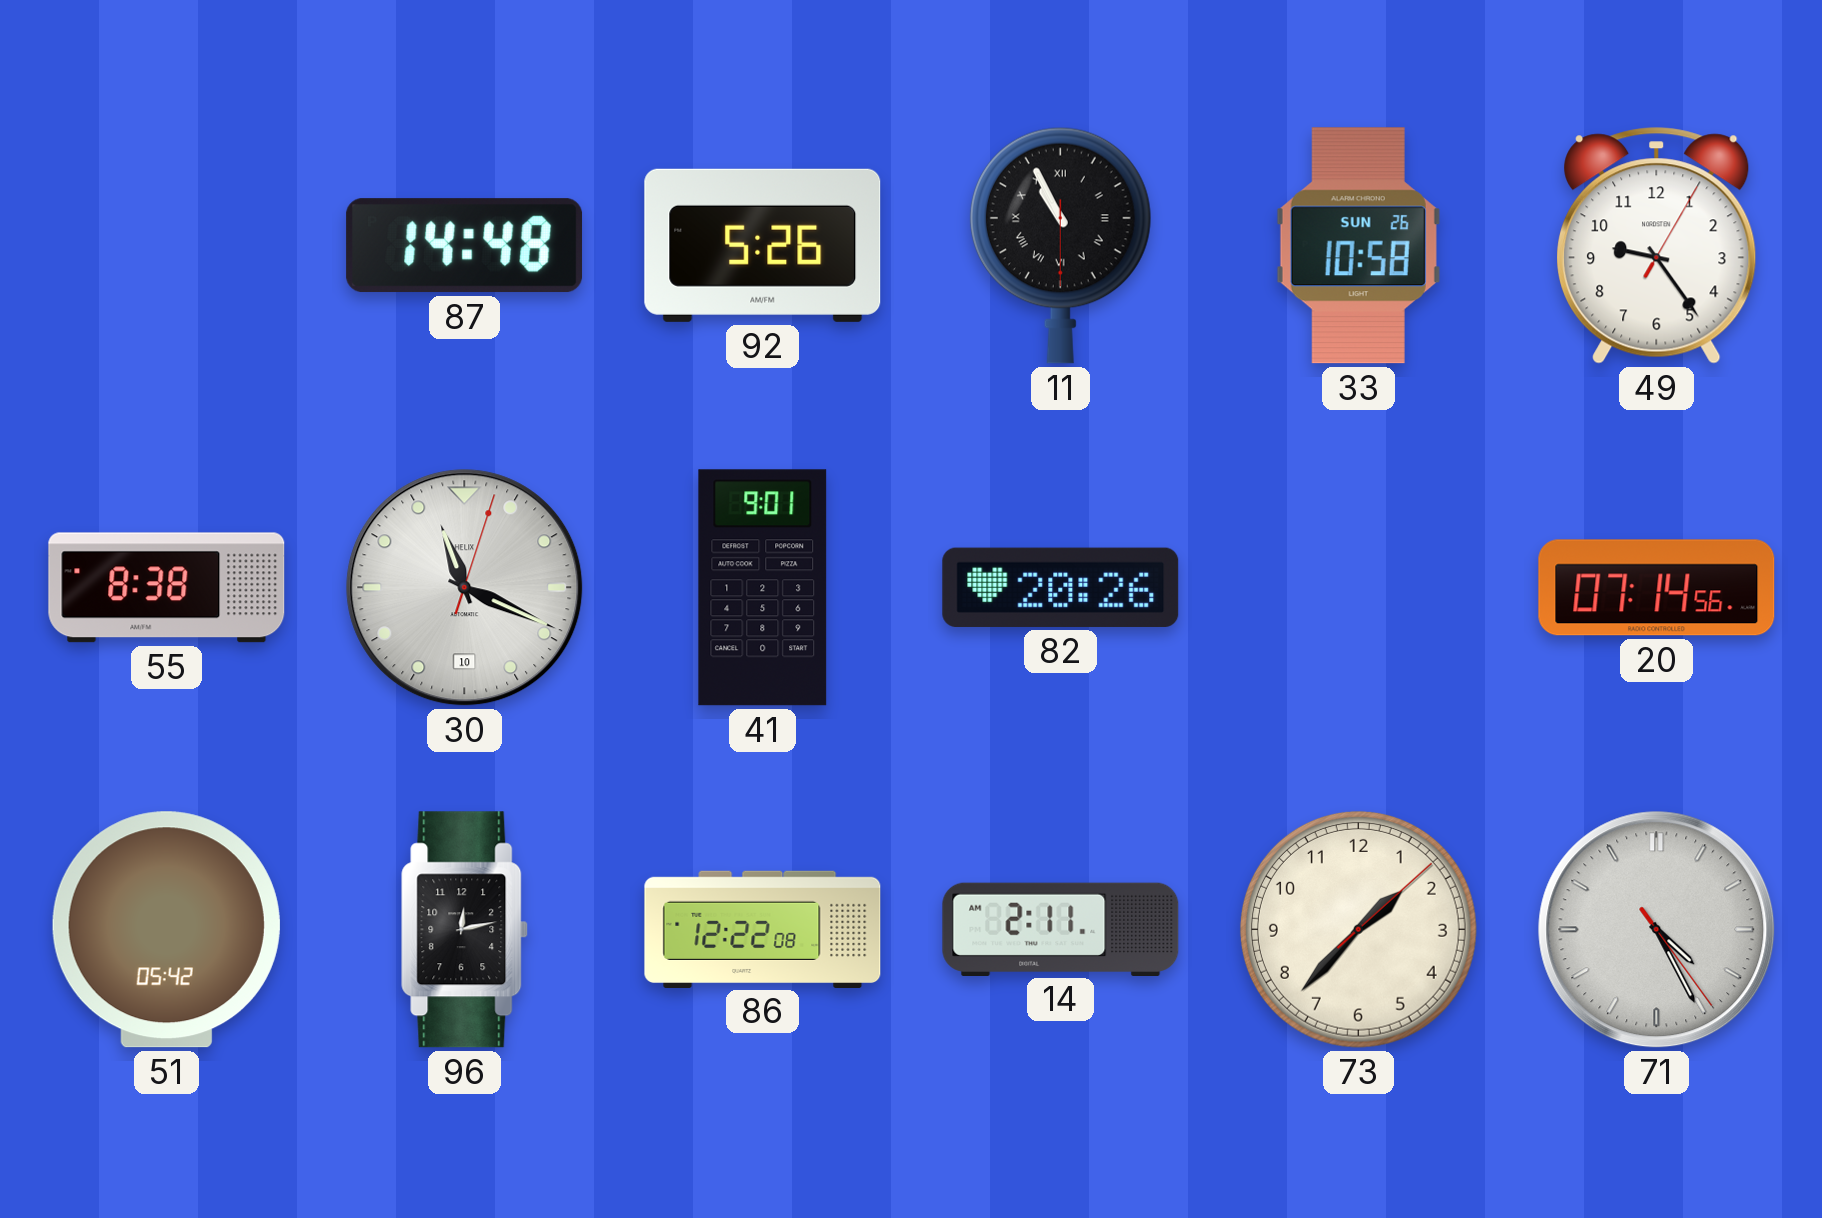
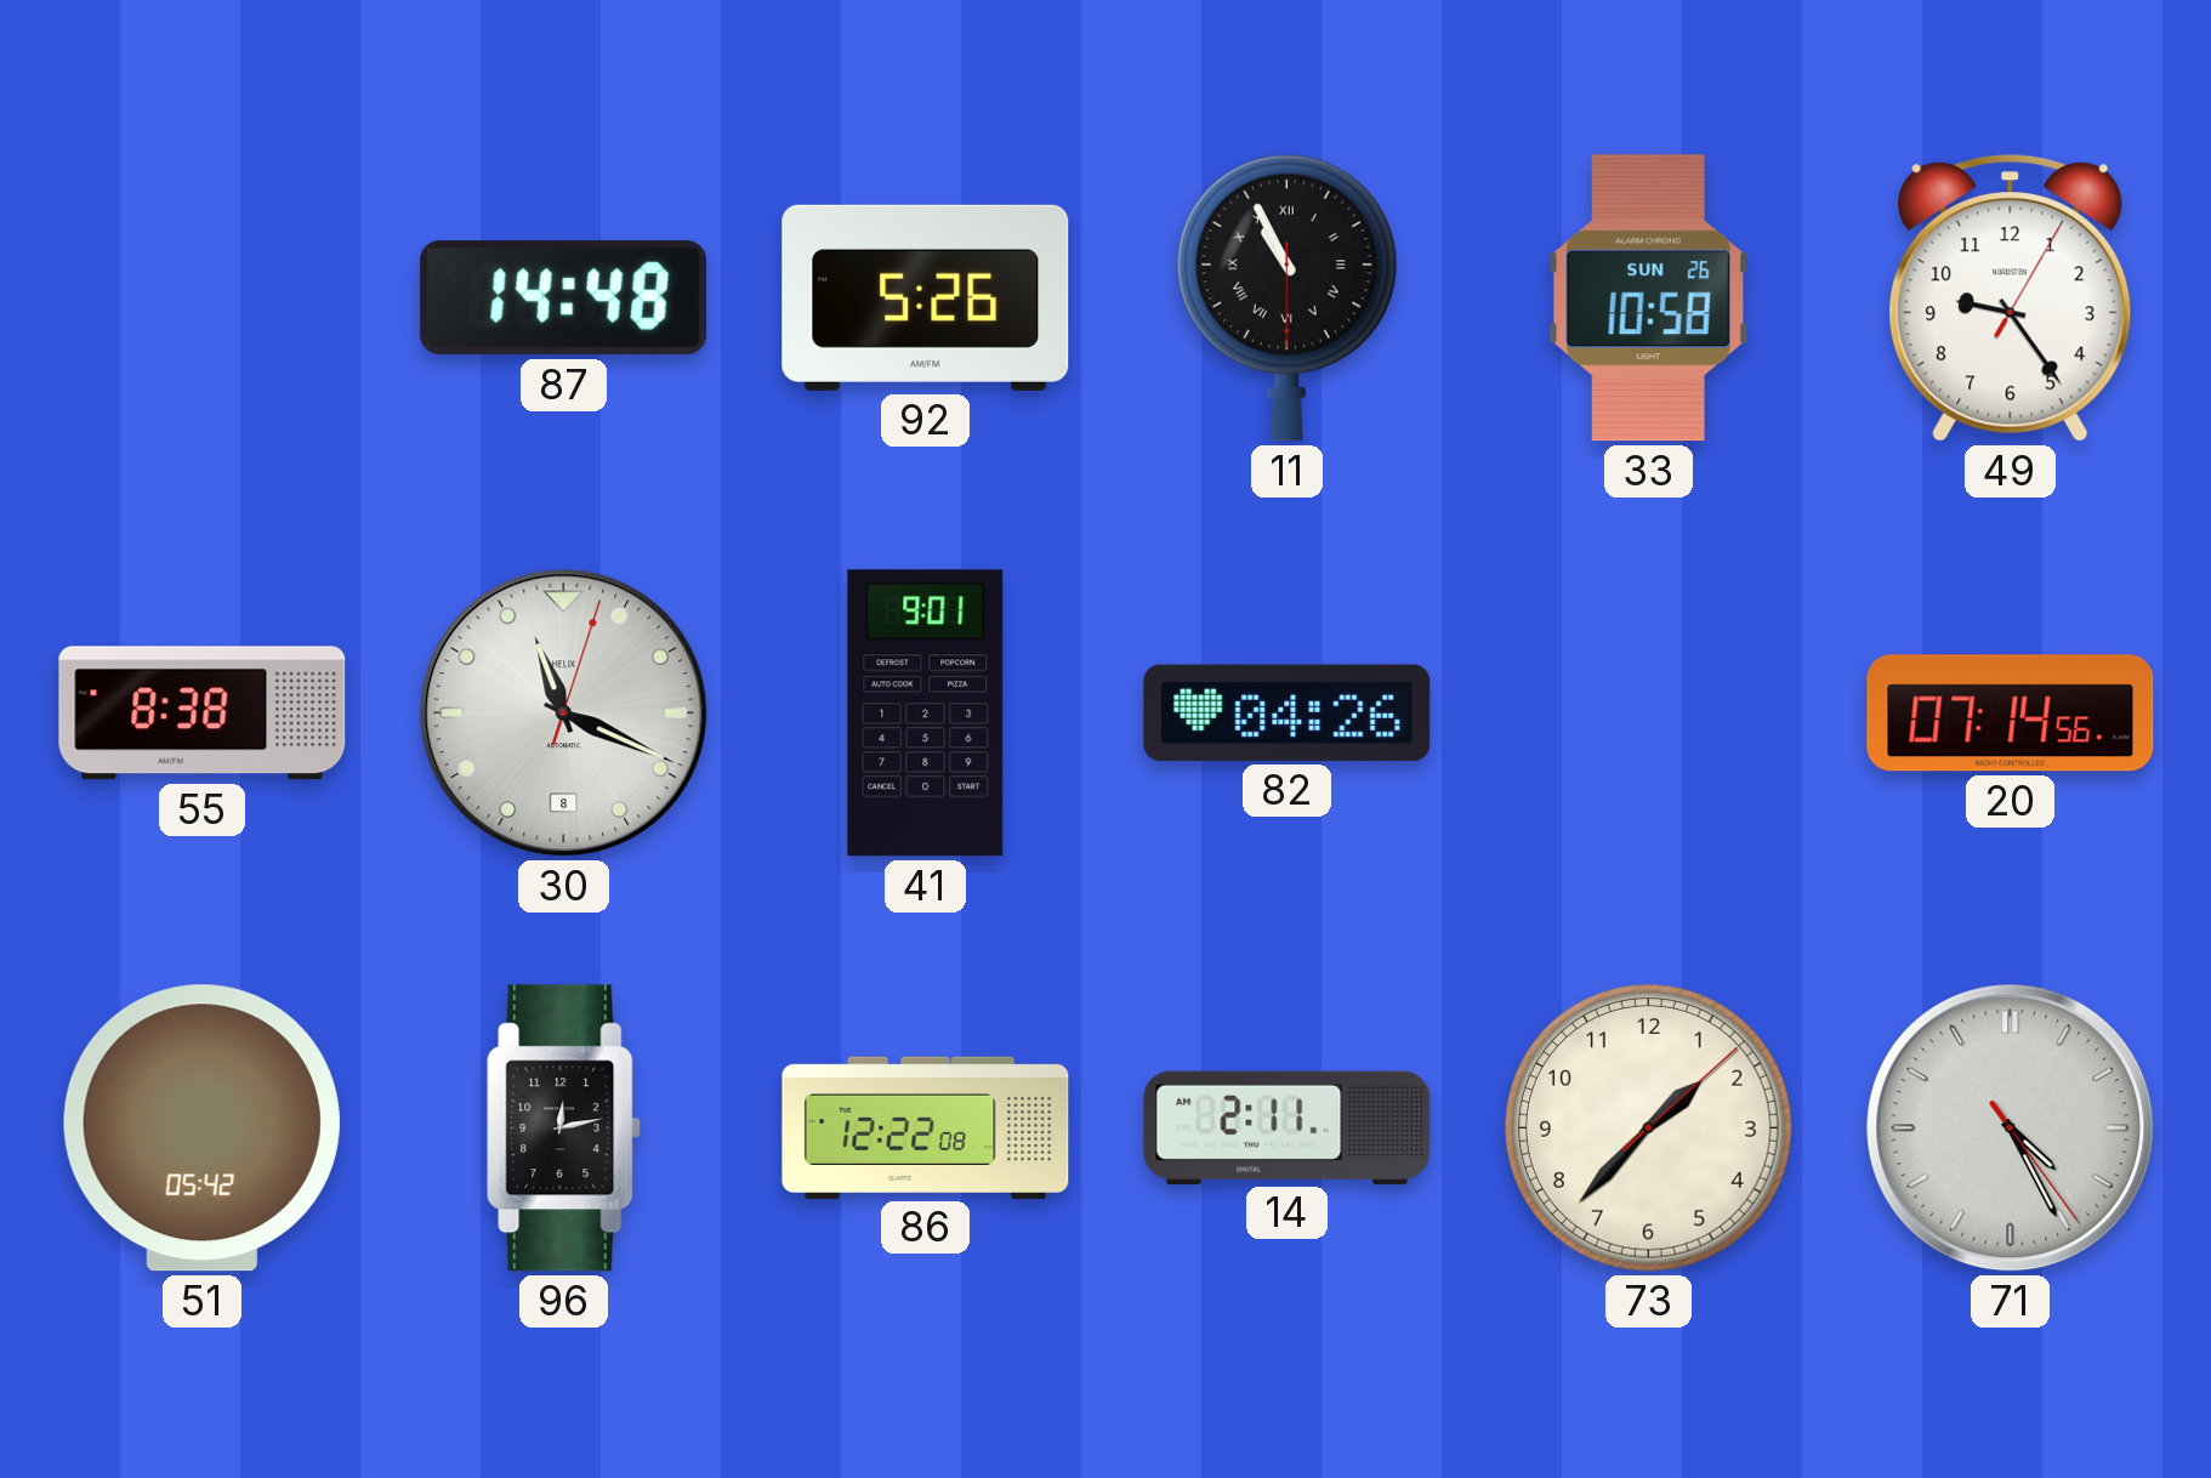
30 date: 10 -> 8 (564, 714)
82: 20:26 -> 04:26 (1288, 712)
